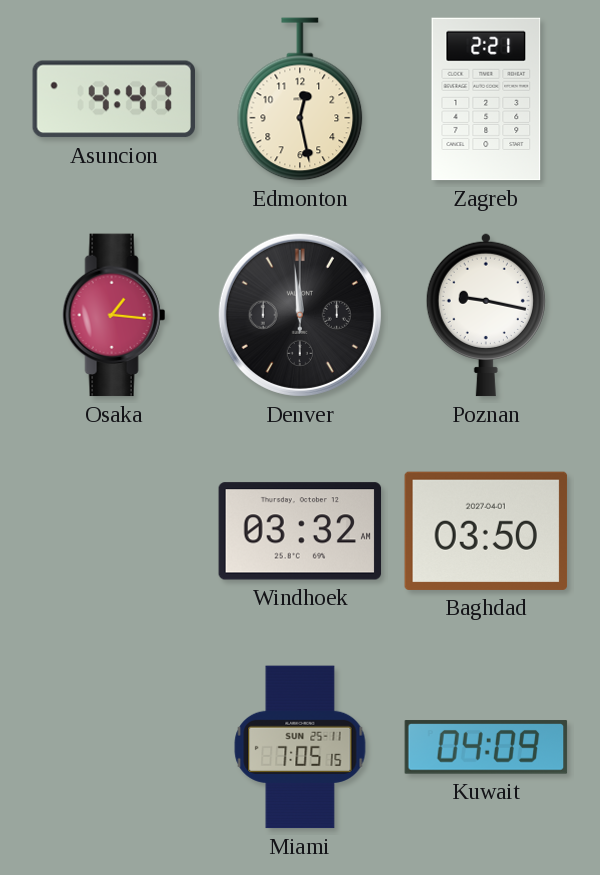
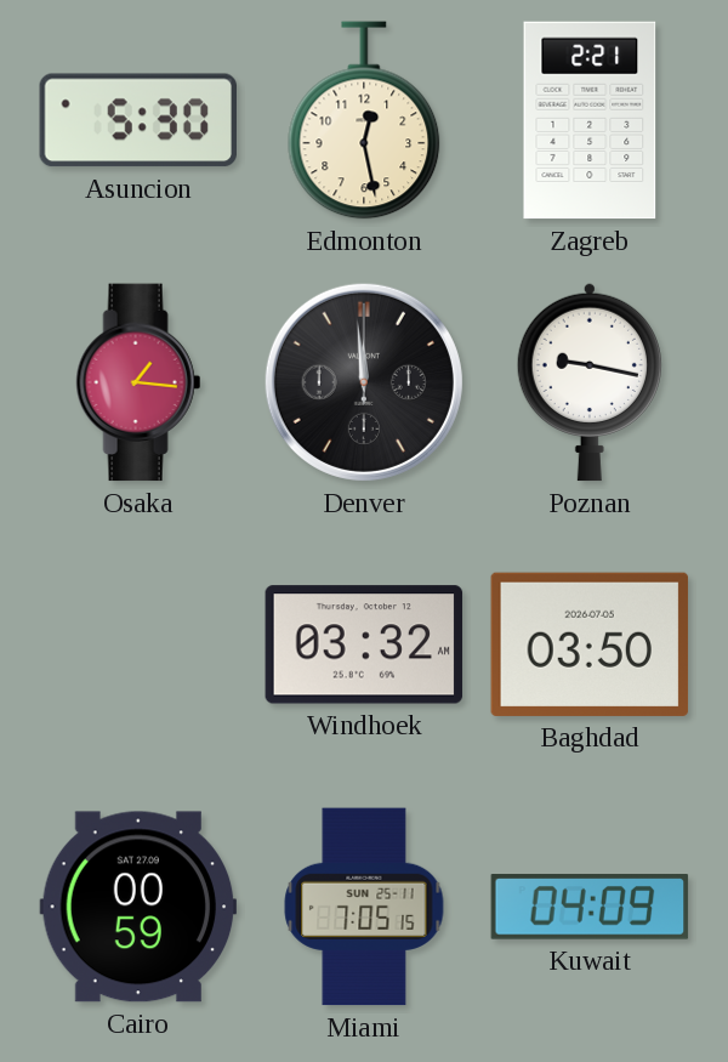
Asuncion: 4:47 -> 5:30 (137, 120)
Baghdad date: 2027-04-01 -> 2026-07-05 (590, 644)
Cairo: none -> 00:59 (138, 907)
